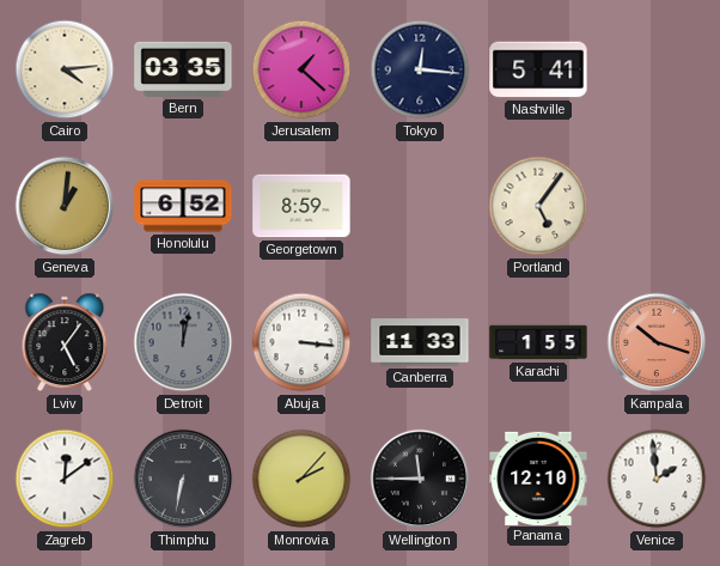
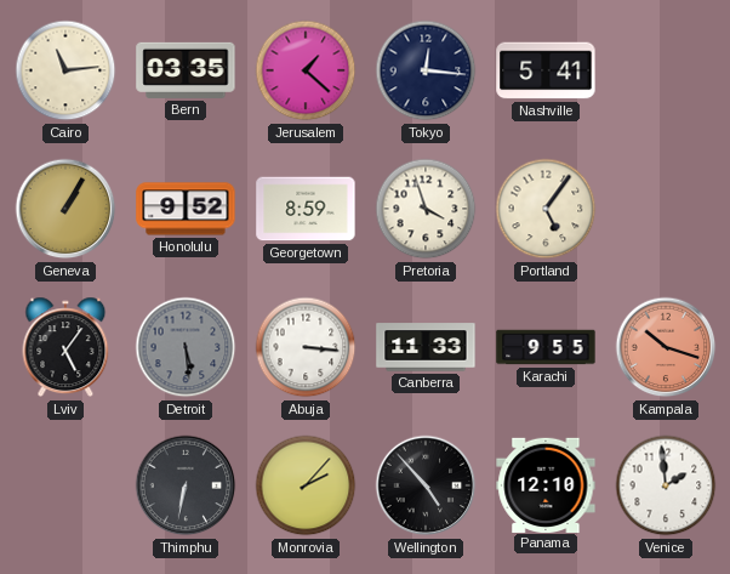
Cairo: 4:14 -> 11:14 (65, 70)
Geneva: 1:01 -> 1:05 (65, 209)
Honolulu: 6:52 -> 9:52 (186, 209)
Pretoria: none -> 3:57 (426, 209)
Detroit: 12:02 -> 5:29 (186, 347)
Karachi: 1:55 -> 9:55 (546, 347)
Zagreb: 12:09 -> none (65, 479)
Wellington: 11:45 -> 4:53 (426, 485)
